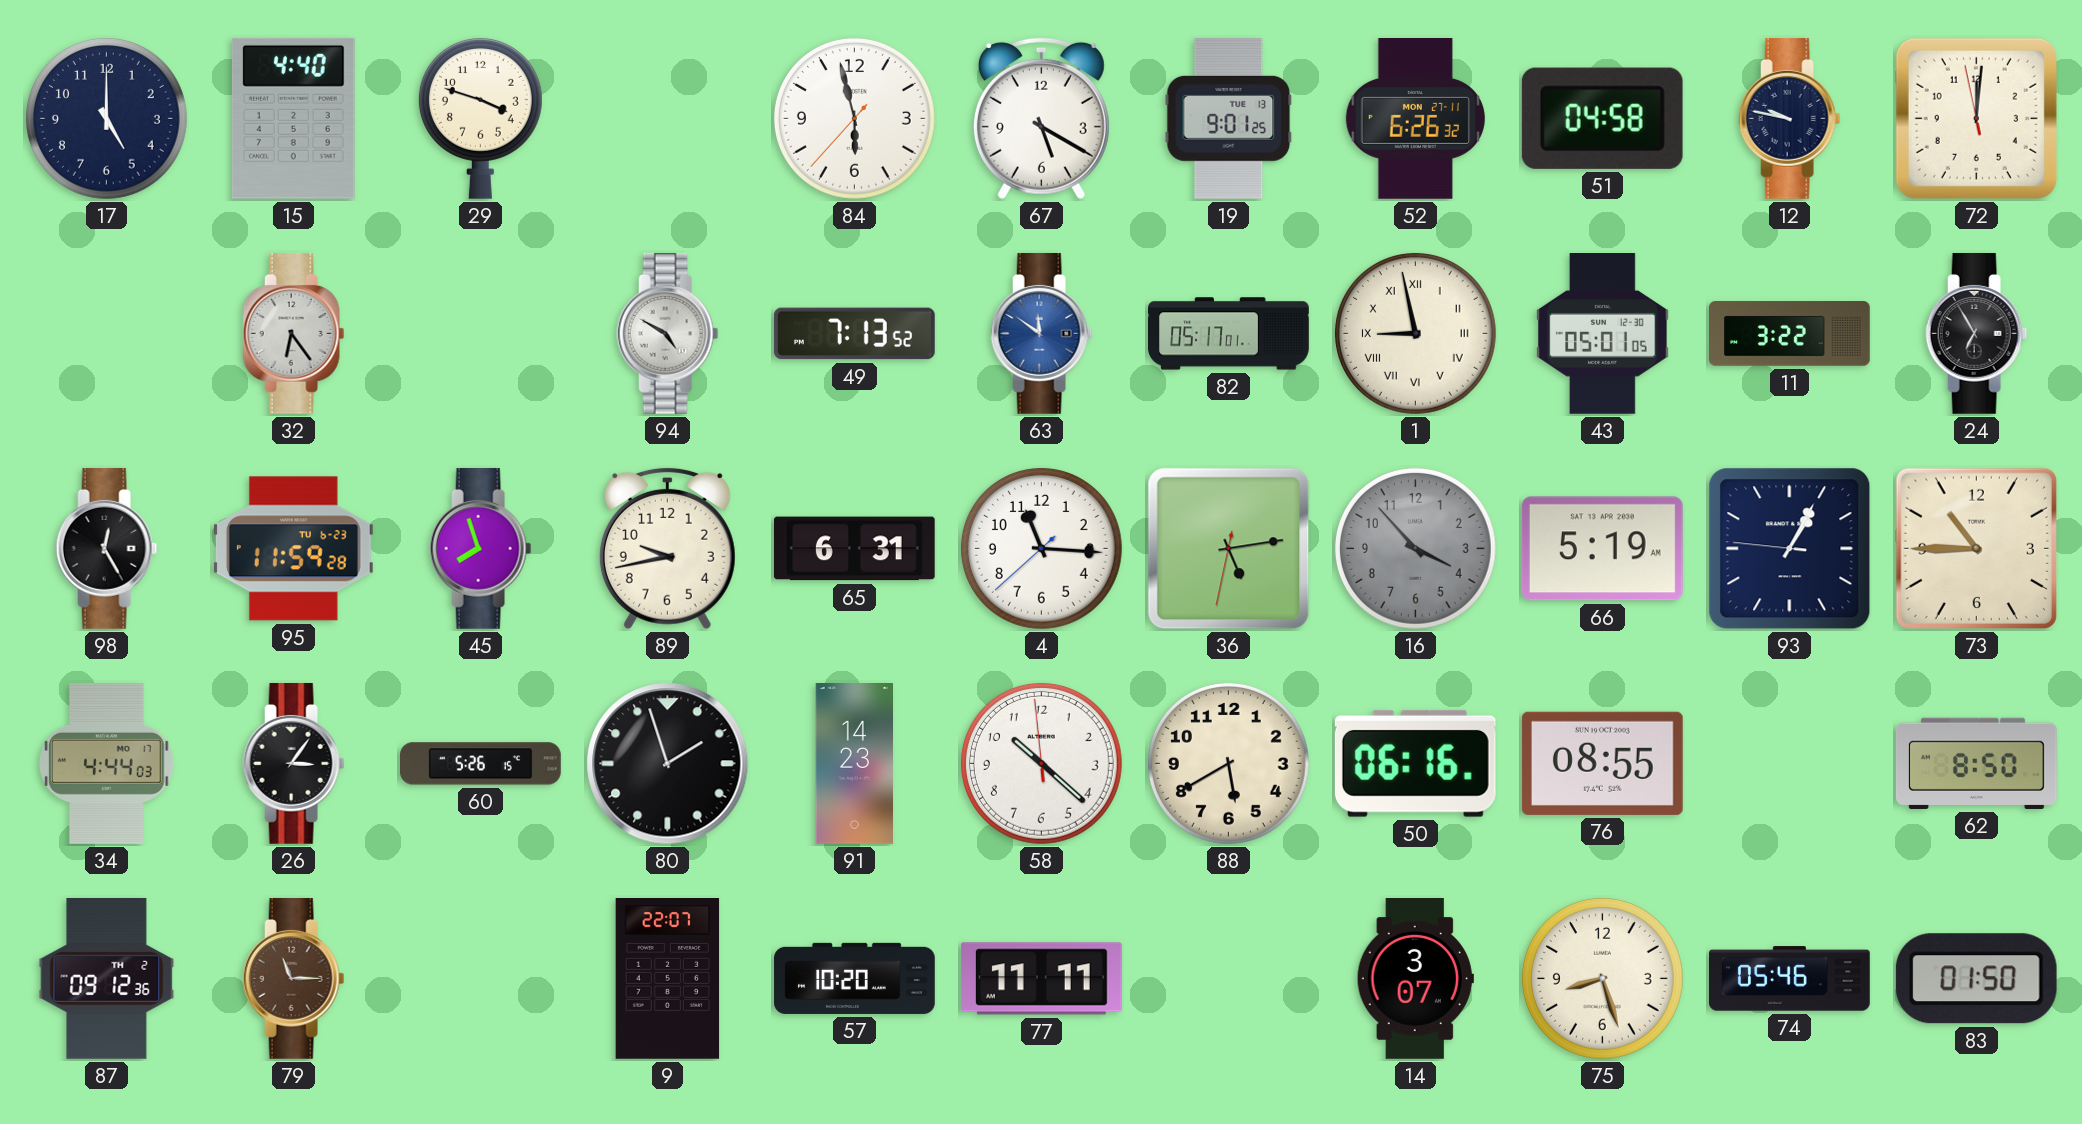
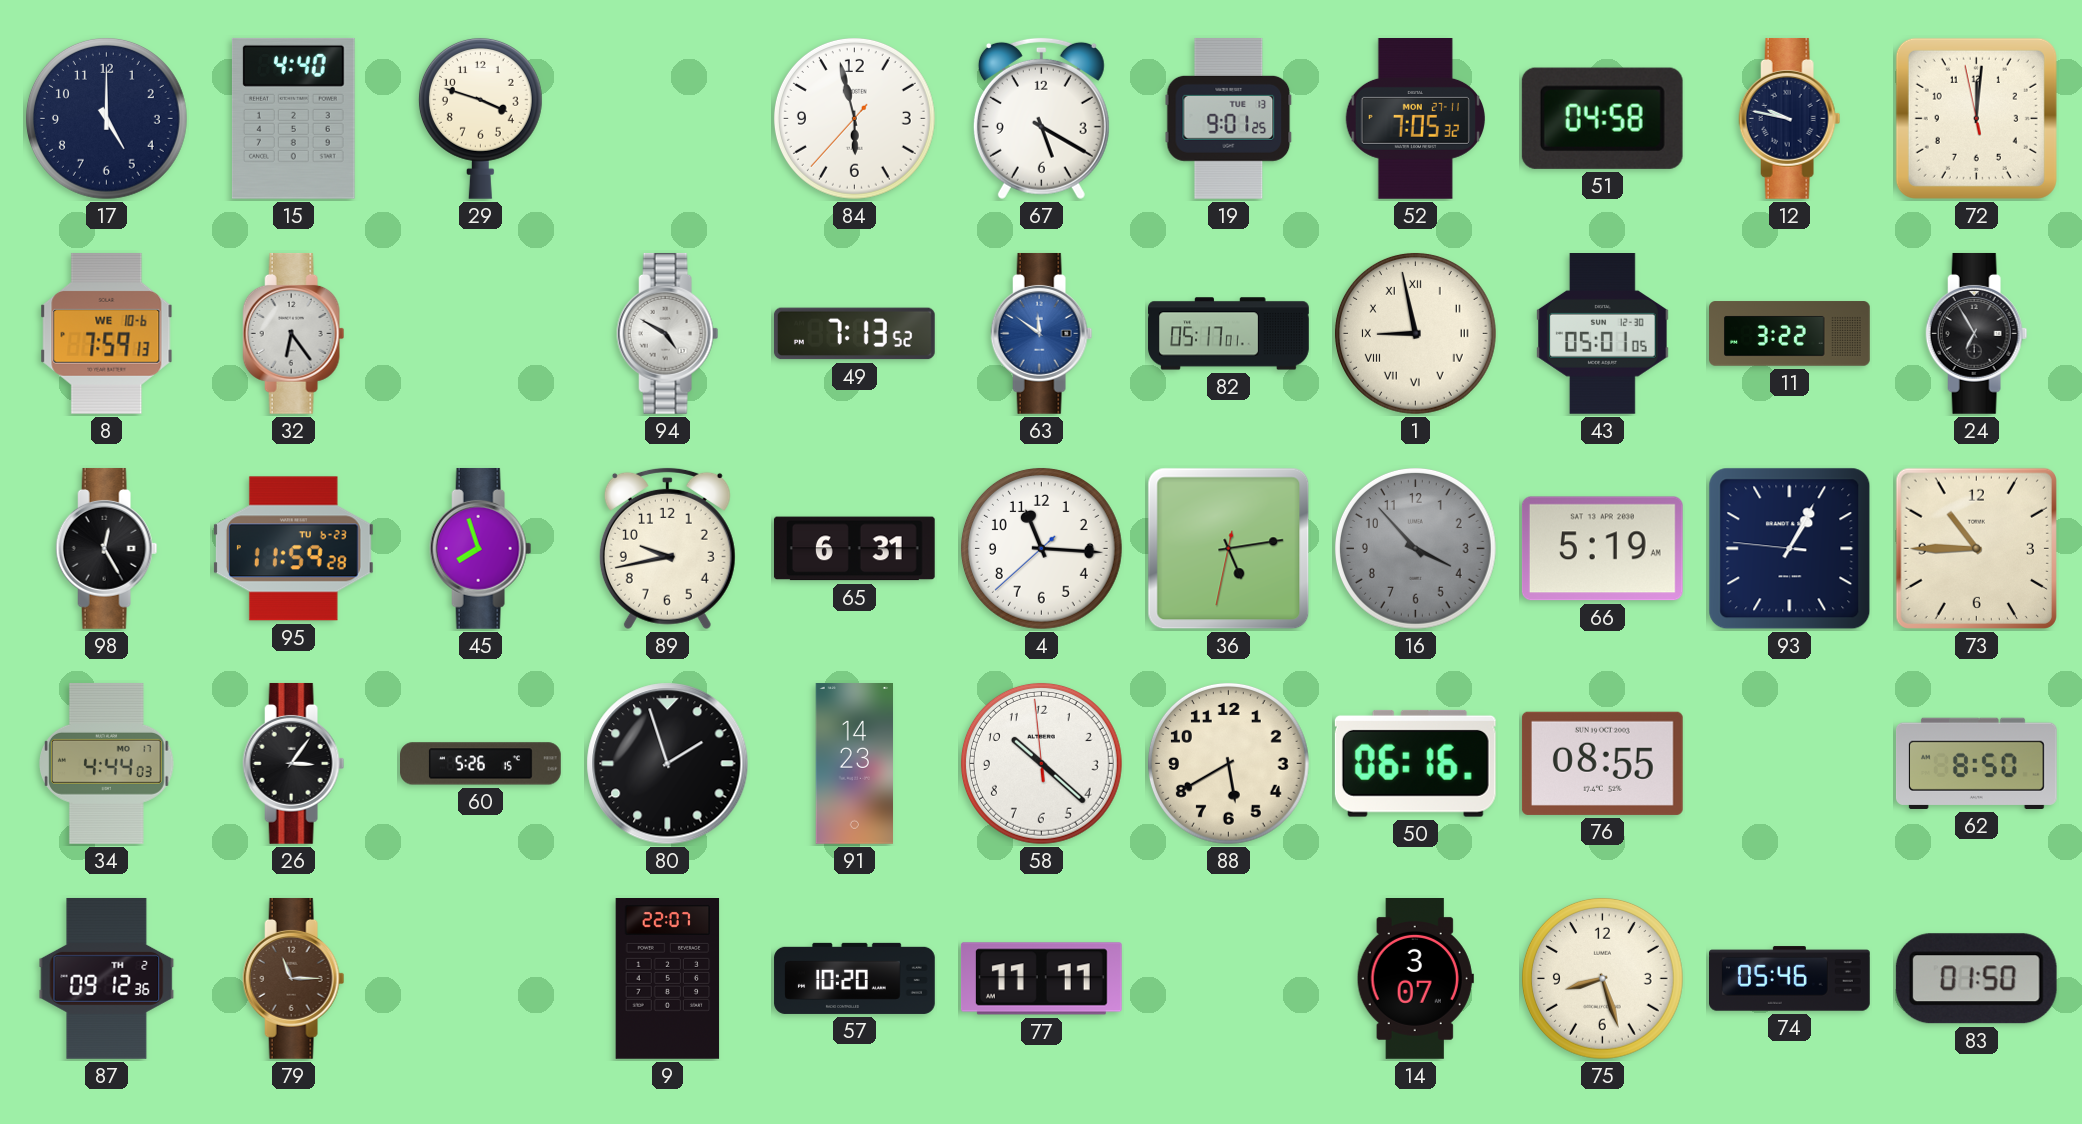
52: 6:26 -> 7:05 (1415, 119)
8: none -> 7:59 (107, 333)
